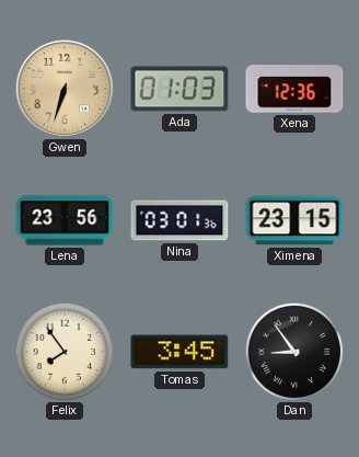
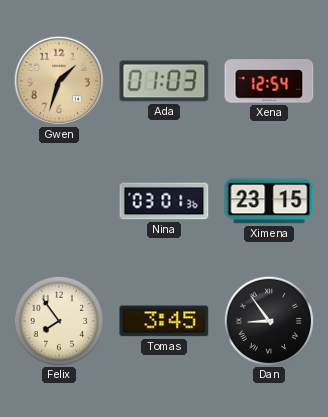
Gwen: 6:33 -> 1:33 (58, 80)
Xena: 12:36 -> 12:54 (269, 81)
Lena: 23:56 -> none (65, 220)
